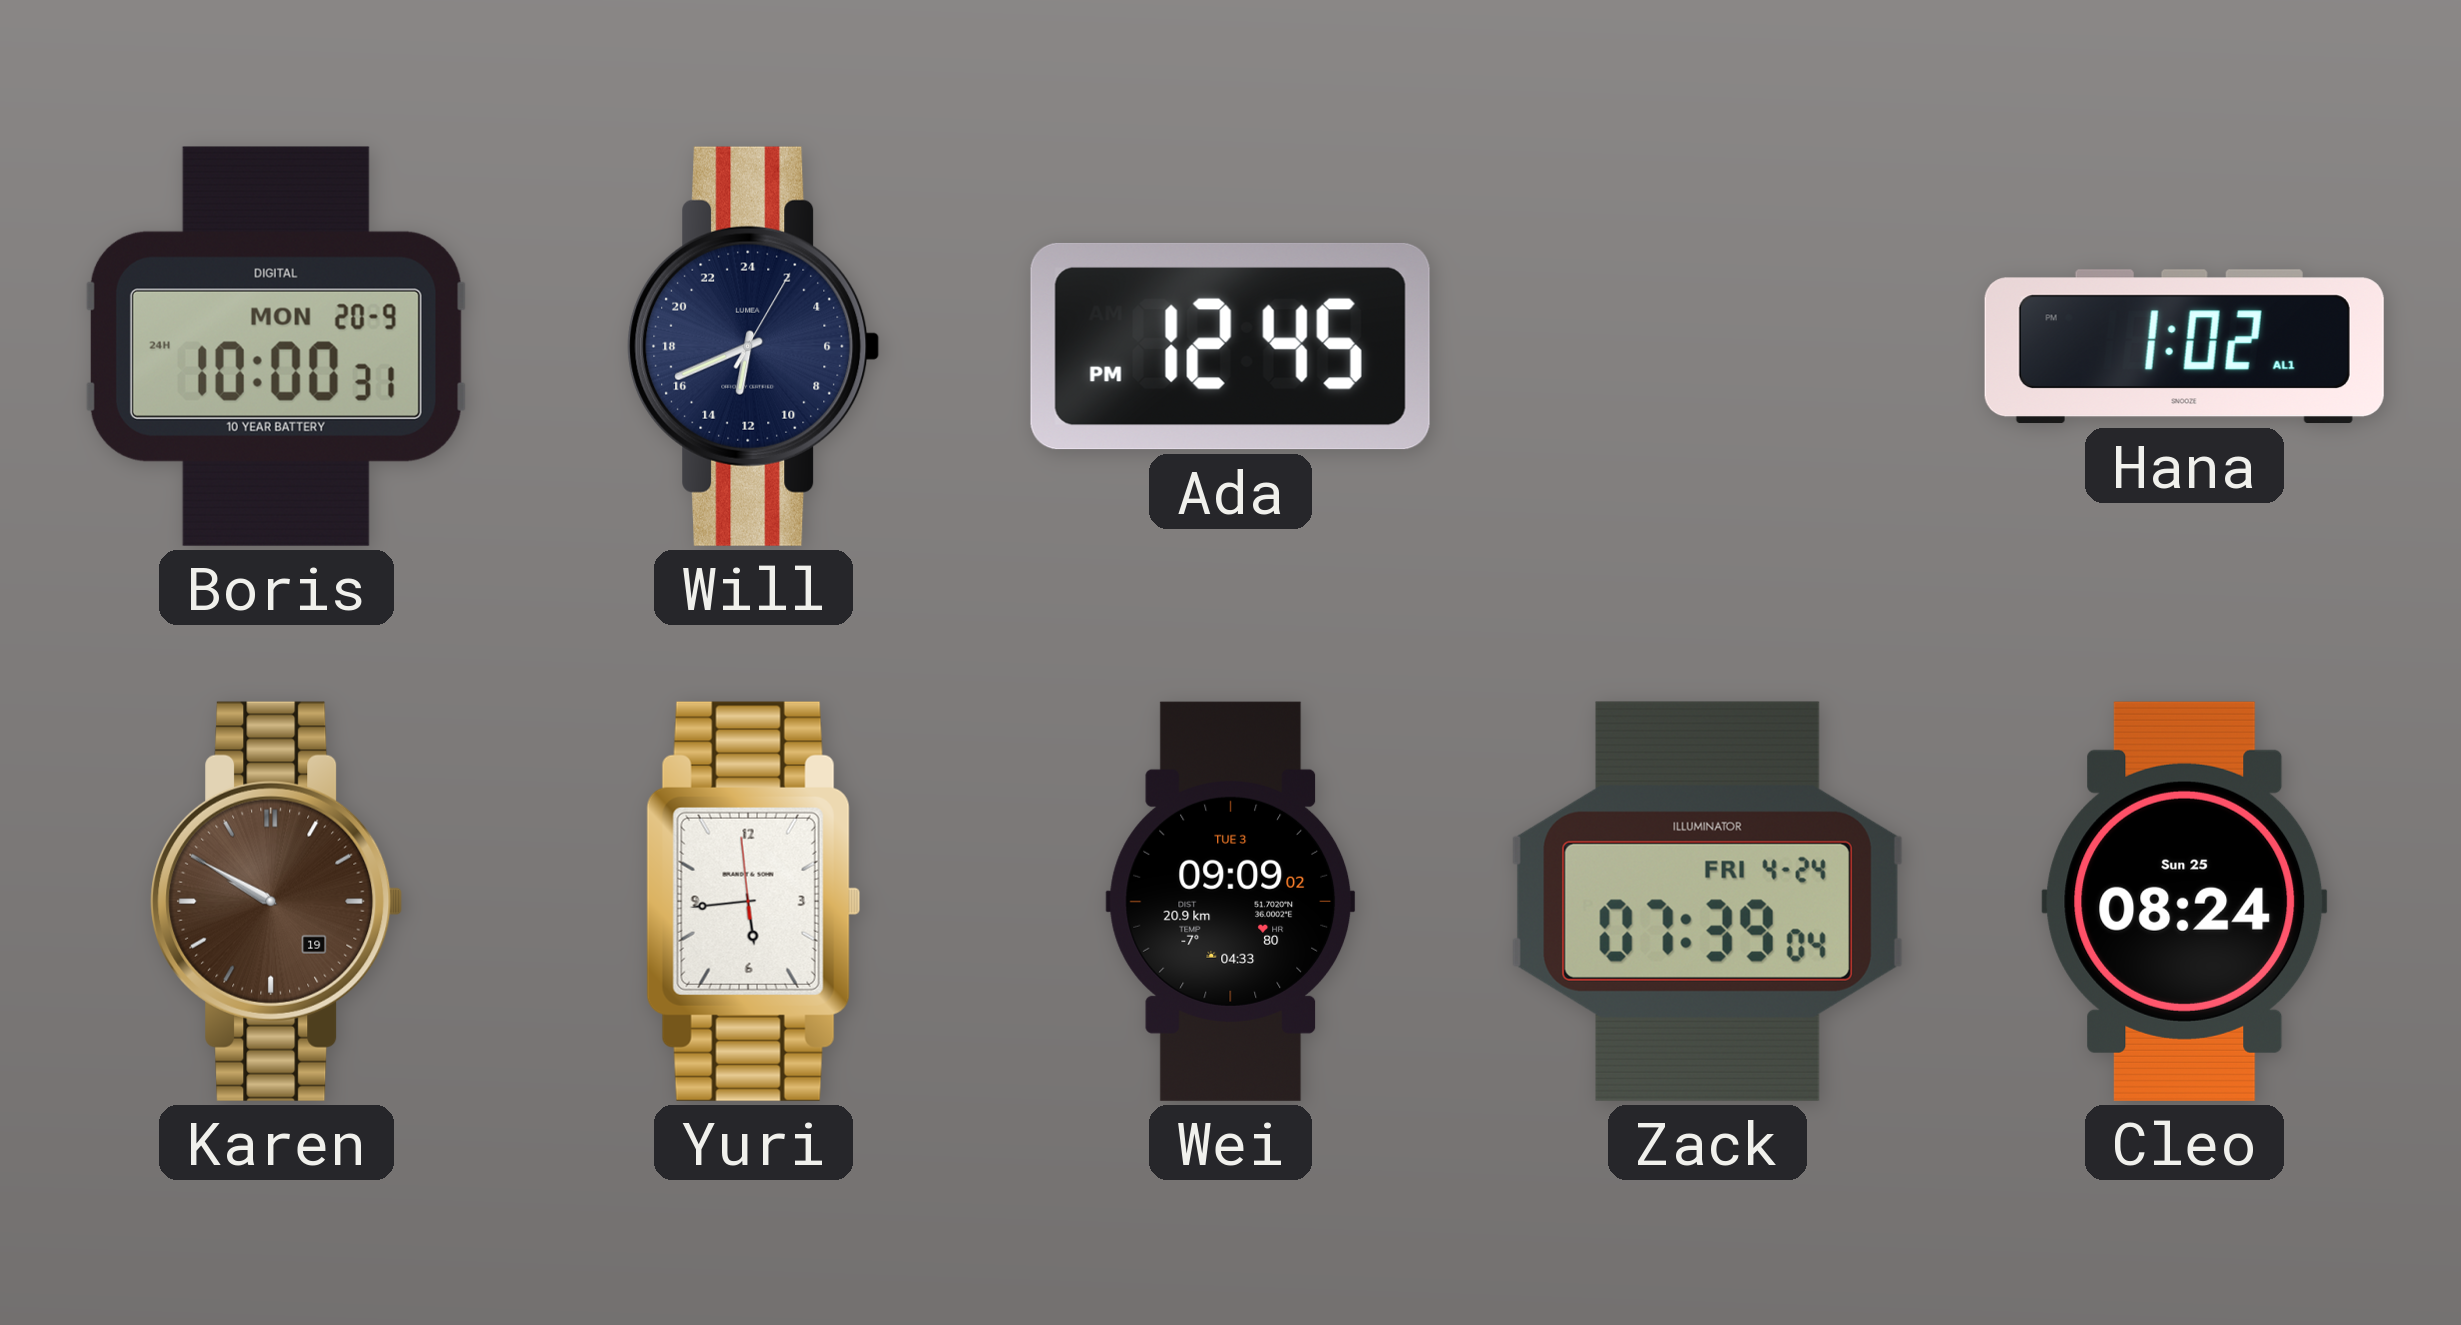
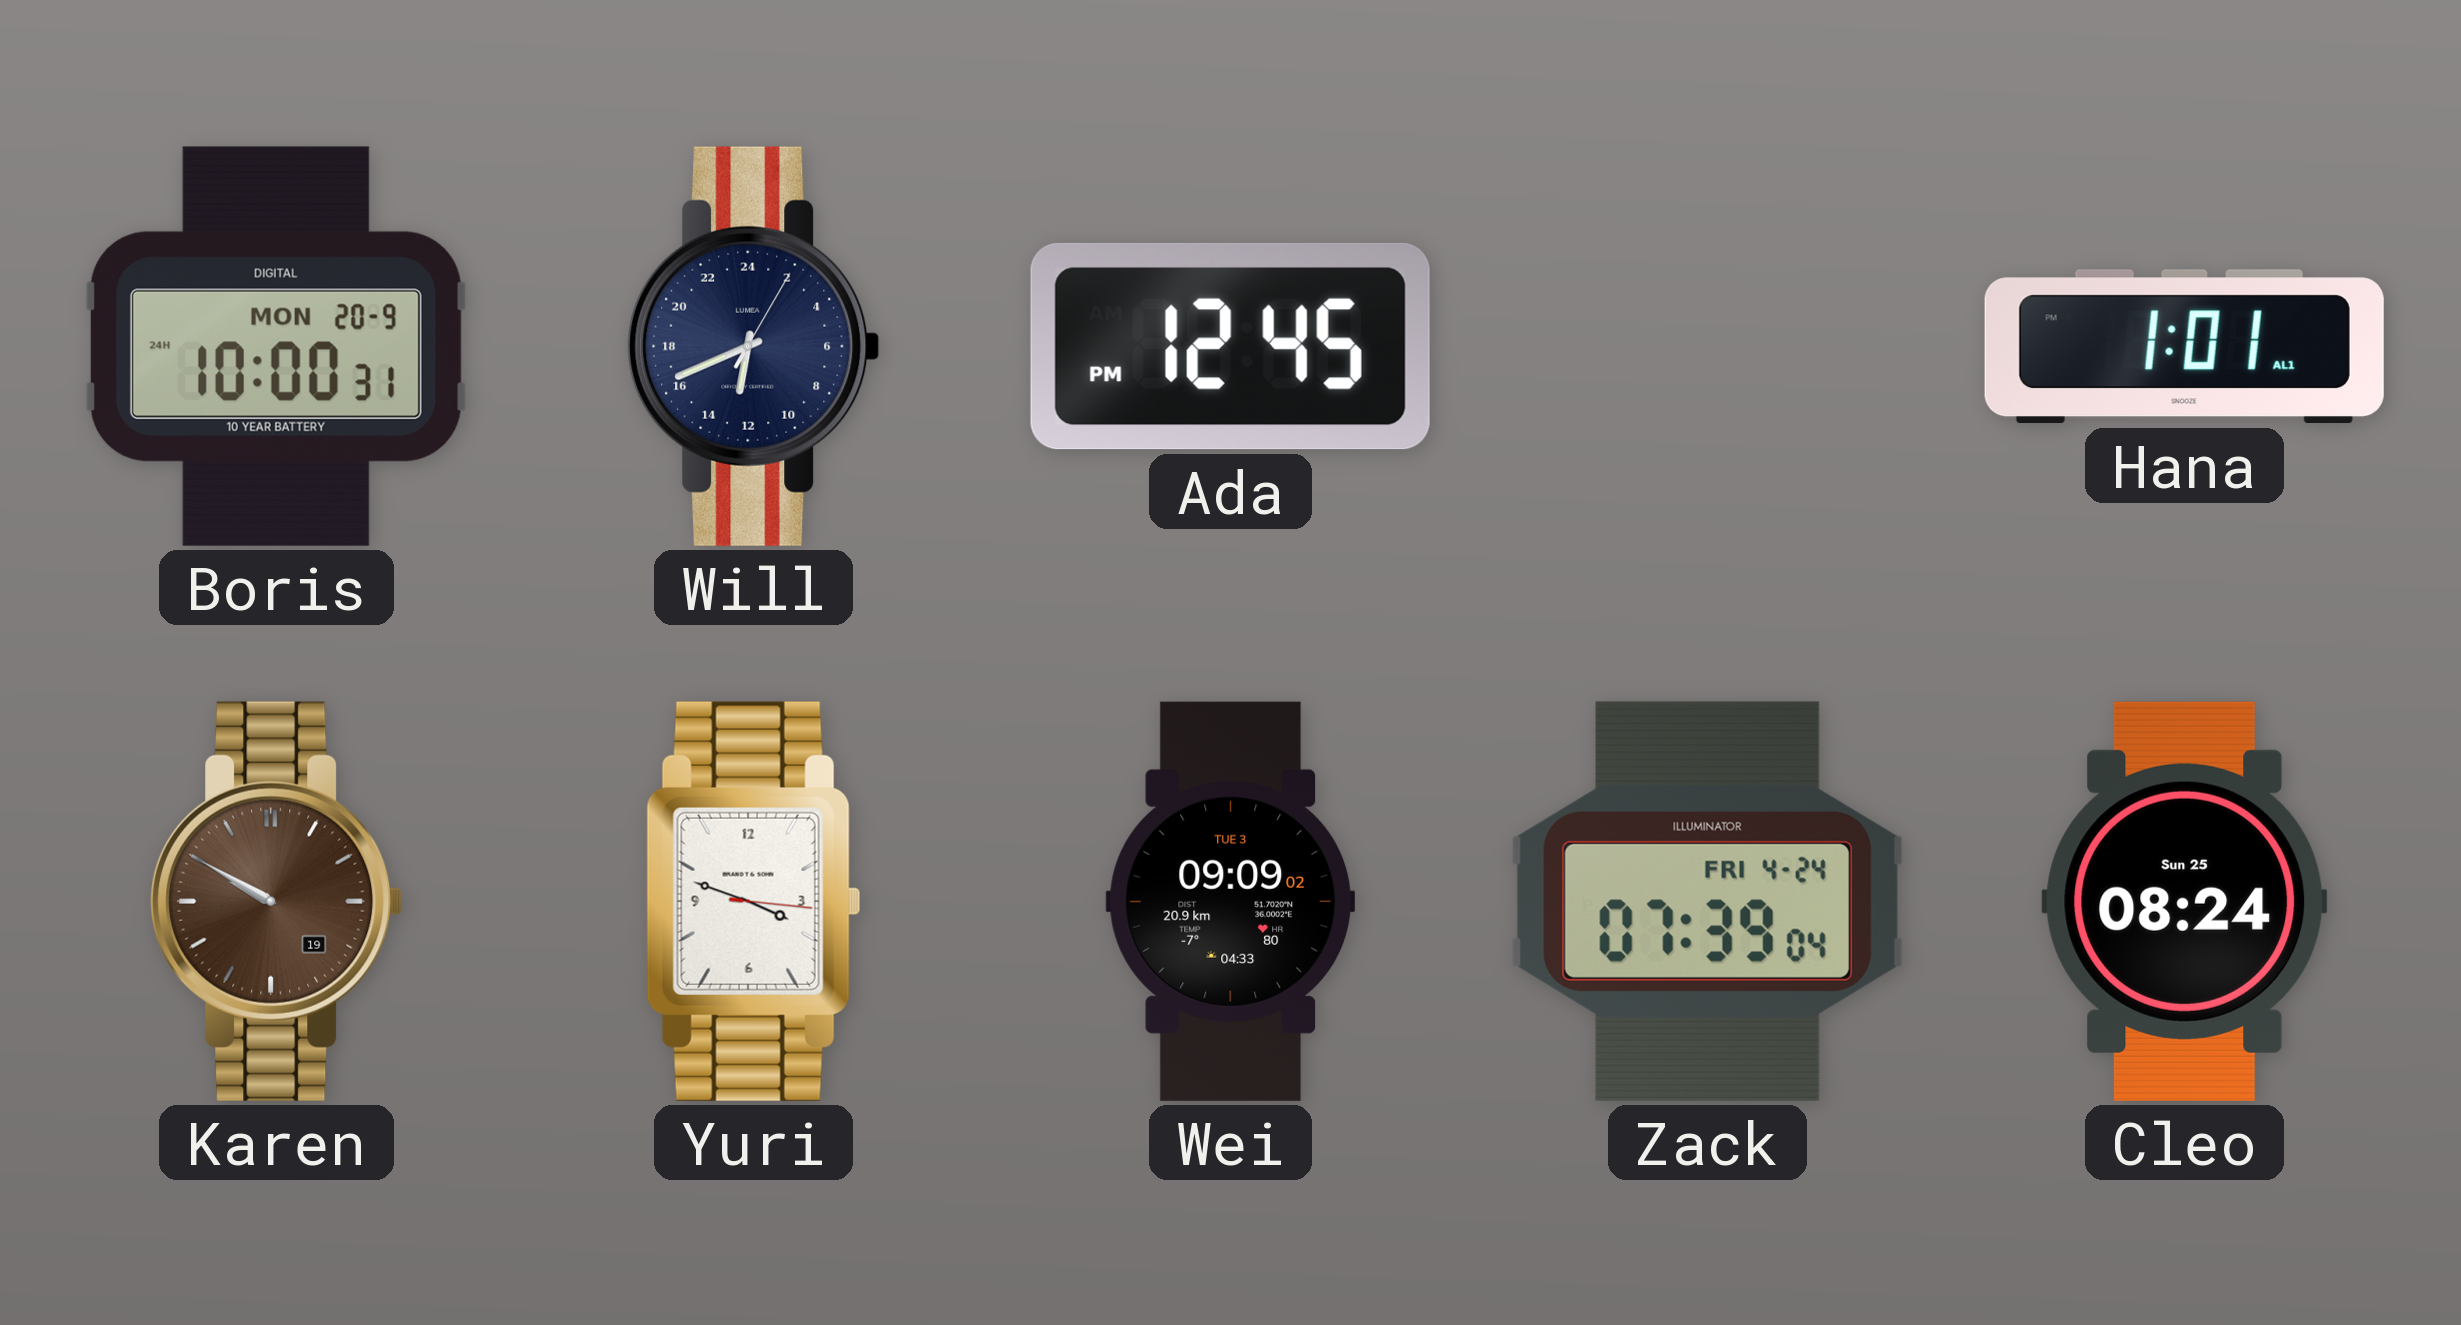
Hana: 1:02 -> 1:01 (2184, 347)
Yuri: 5:43 -> 3:48 (753, 901)
